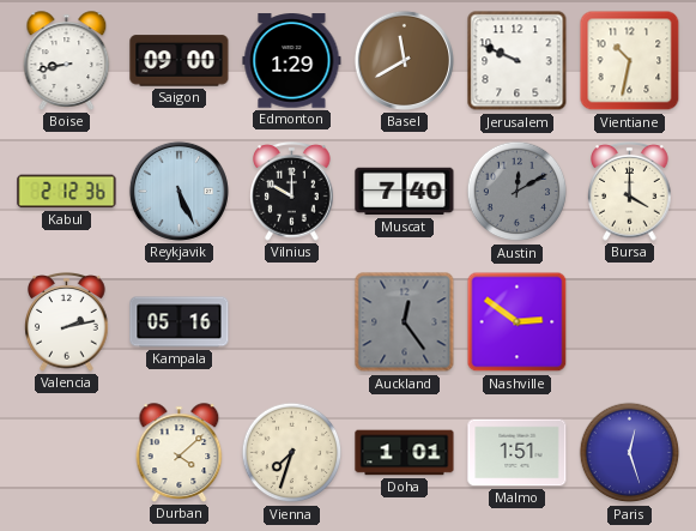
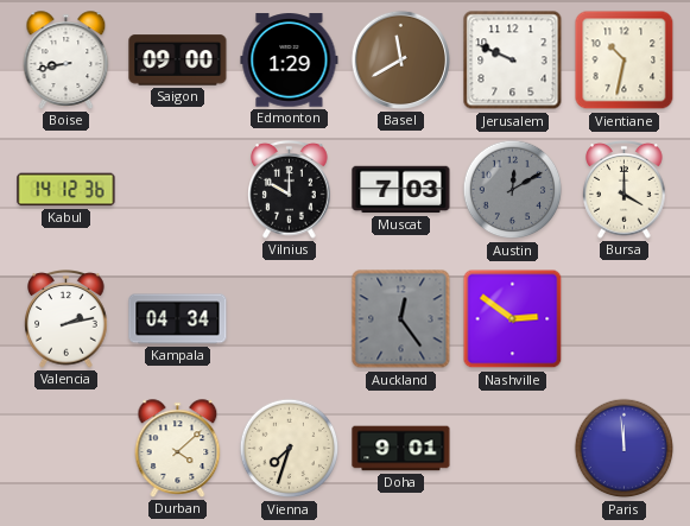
Kabul: 2:12 -> 14:12 (67, 190)
Reykjavik: 5:26 -> none (178, 191)
Muscat: 7:40 -> 7:03 (401, 190)
Kampala: 05:16 -> 04:34 (178, 319)
Doha: 1:01 -> 9:01 (401, 449)
Malmo: 1:51 -> none (518, 453)
Paris: 12:27 -> 11:59 (625, 449)
